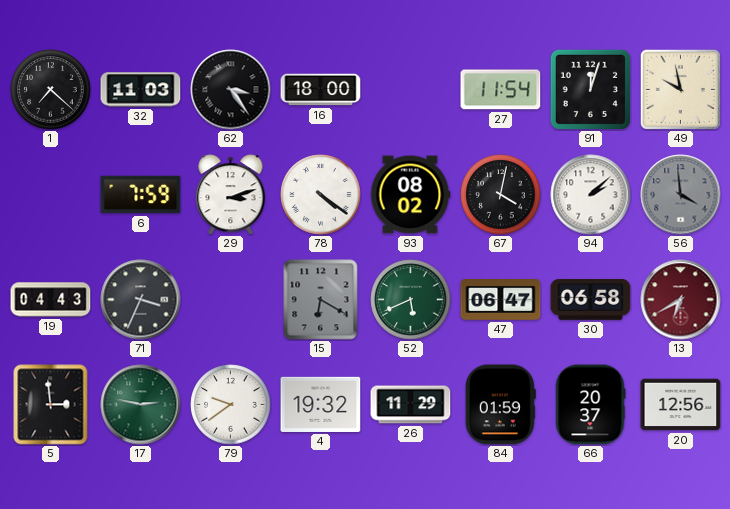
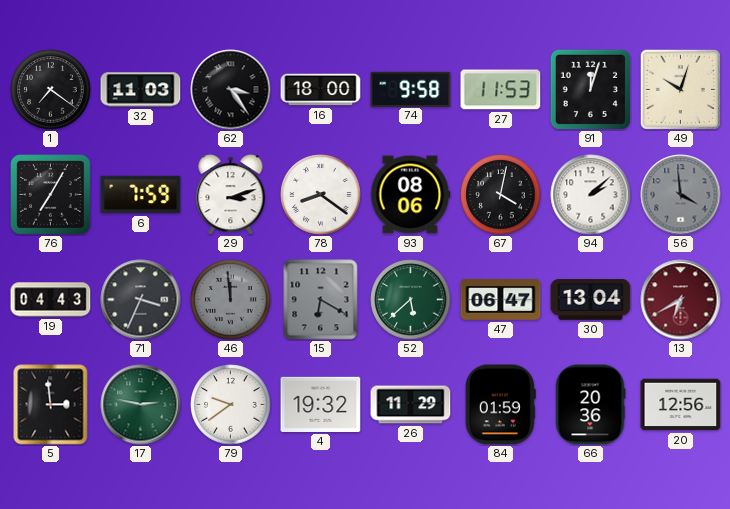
1: 7:22 -> 7:21 (51, 90)
74: none -> 9:58 (411, 89)
27: 11:54 -> 11:53 (501, 90)
49: 9:58 -> 10:03 (680, 89)
76: none -> 7:05 (51, 195)
78: 4:21 -> 8:21 (321, 195)
93: 08:02 -> 08:06 (410, 195)
46: none -> 11:59 (231, 300)
52: 5:41 -> 5:38 (411, 300)
30: 06:58 -> 13:04 (591, 300)
66: 20:37 -> 20:36 (590, 405)
